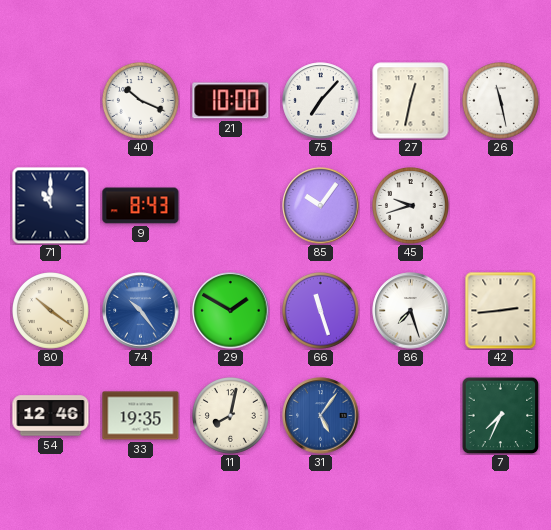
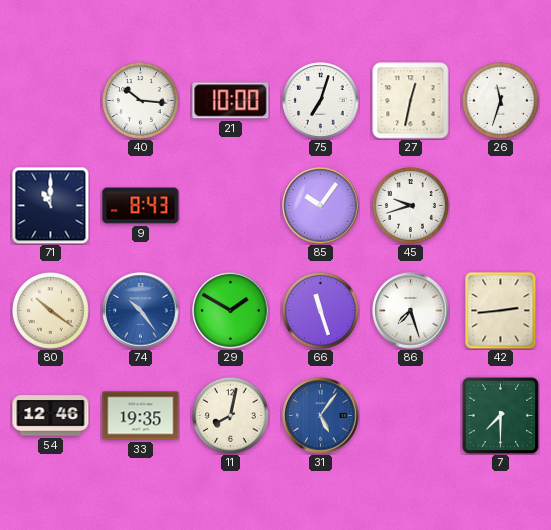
40: 10:19 -> 10:16 (141, 101)
75: 7:07 -> 7:03 (321, 101)
26: 11:28 -> 11:33 (501, 101)
7: 7:34 -> 7:30 (500, 415)
